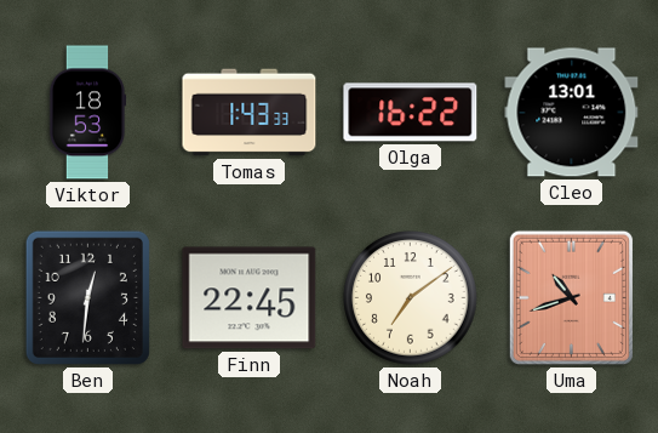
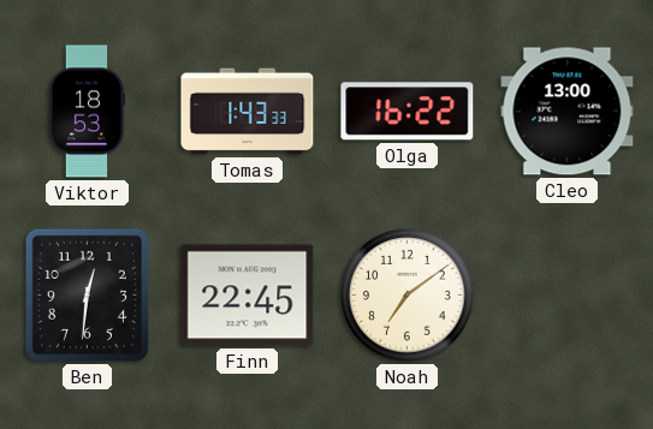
Cleo: 13:01 -> 13:00 (568, 112)
Uma: 10:42 -> none (571, 297)
